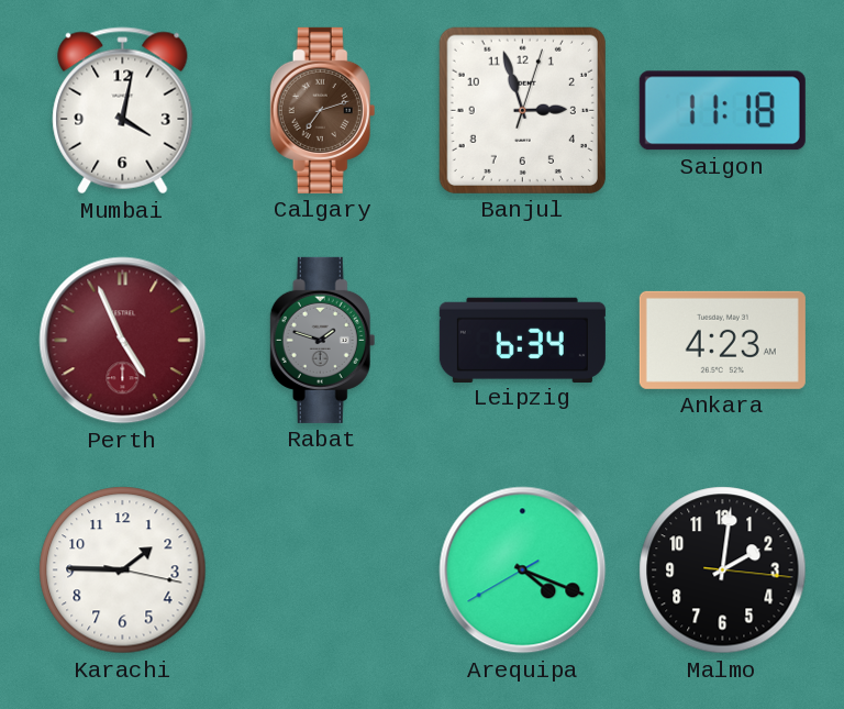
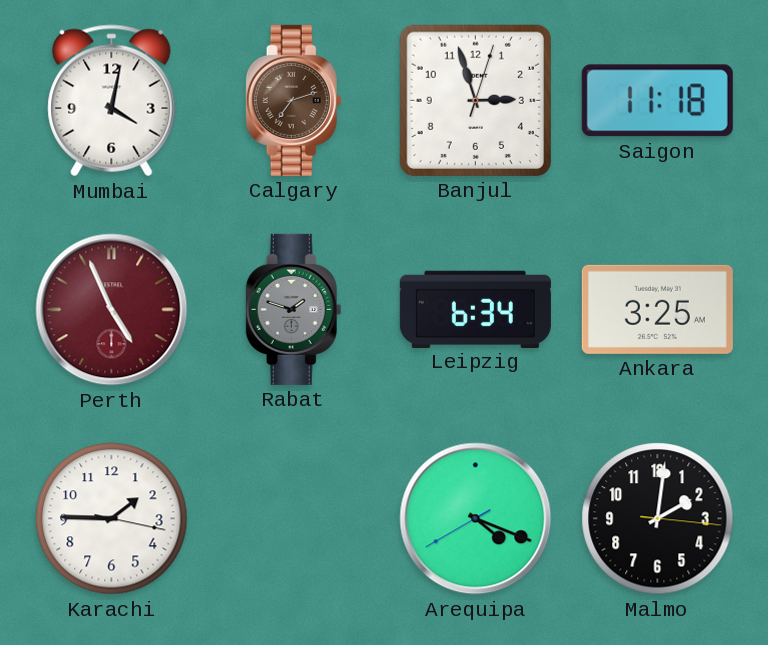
Ankara: 4:23 -> 3:25 (657, 309)
